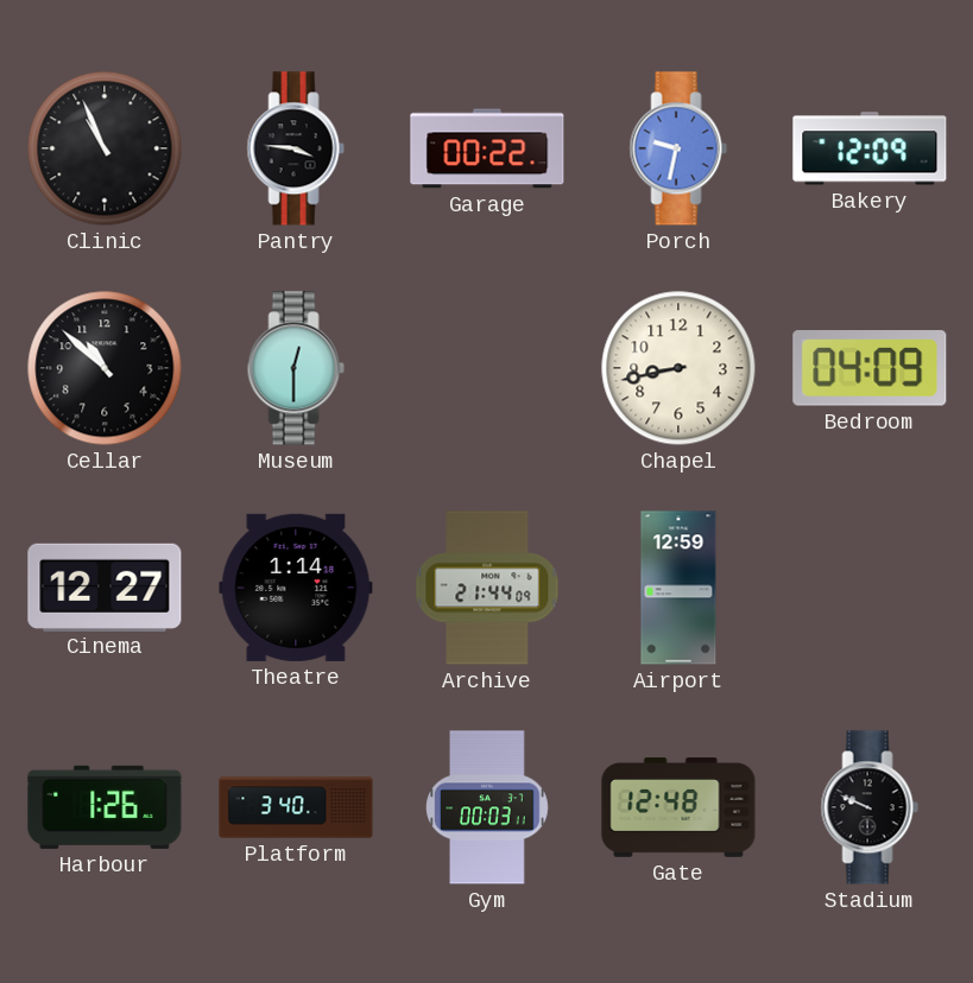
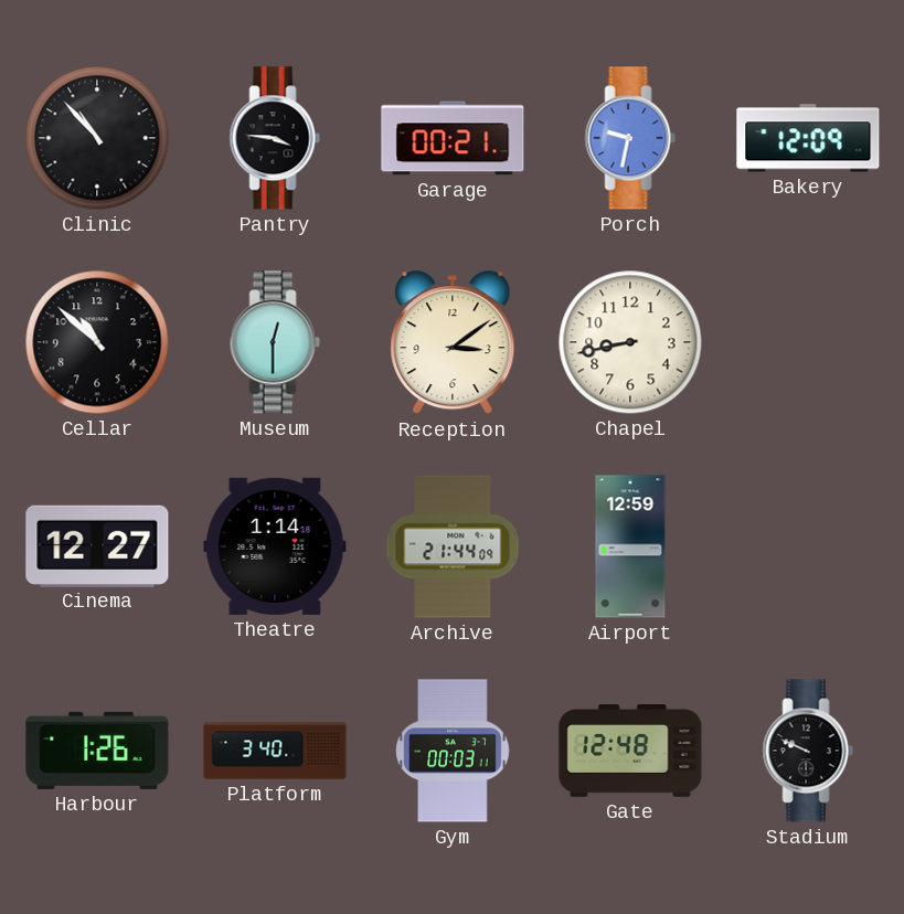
Clinic: 10:56 -> 10:53 (97, 138)
Garage: 00:22 -> 00:21 (453, 138)
Reception: none -> 3:09 (453, 343)
Bedroom: 04:09 -> none (870, 368)
